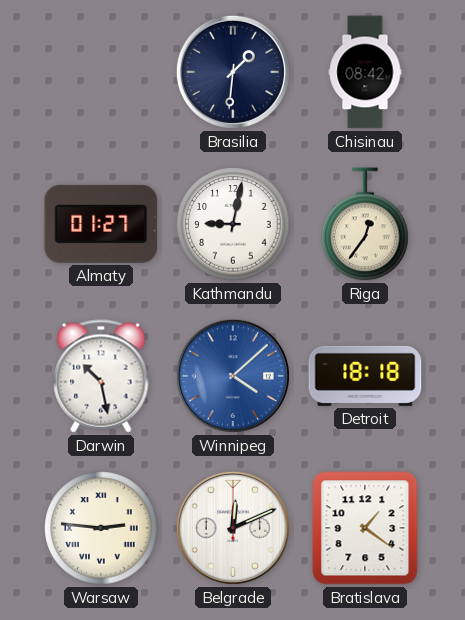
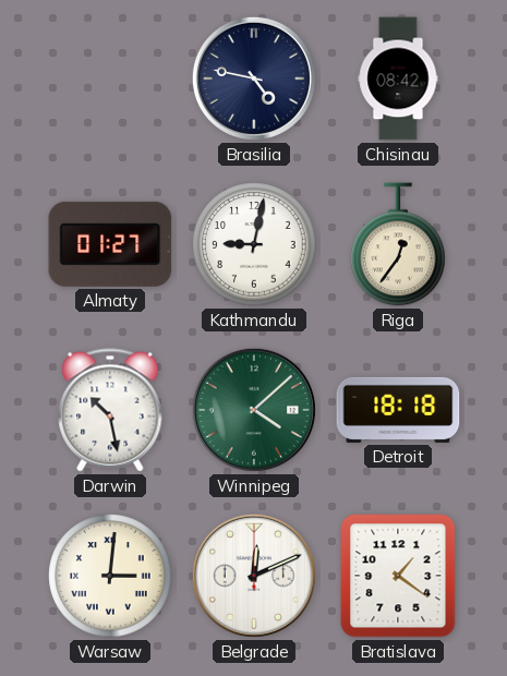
Brasilia: 1:31 -> 4:47 (254, 79)
Winnipeg dial: blue -> green (254, 410)
Warsaw: 2:46 -> 3:01 (110, 576)
